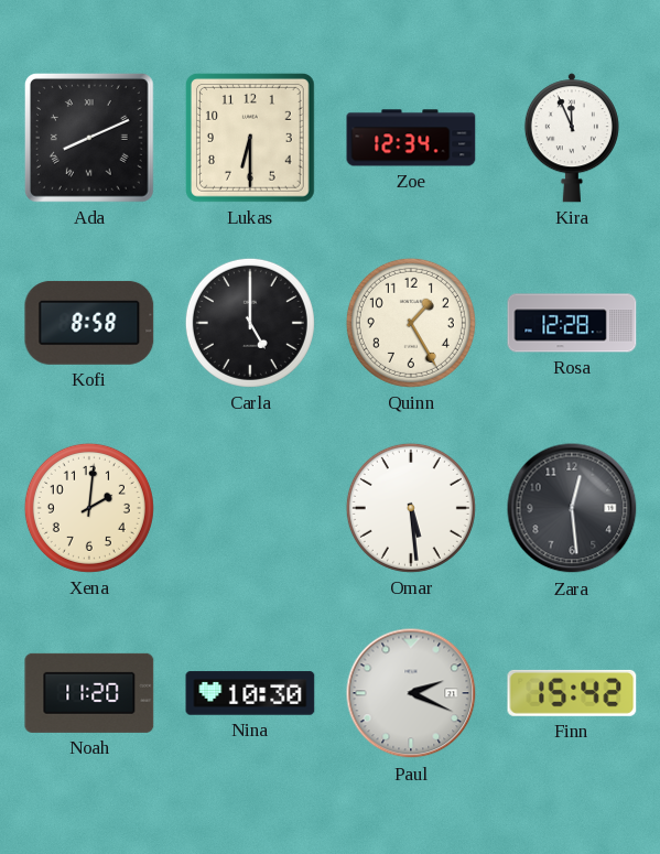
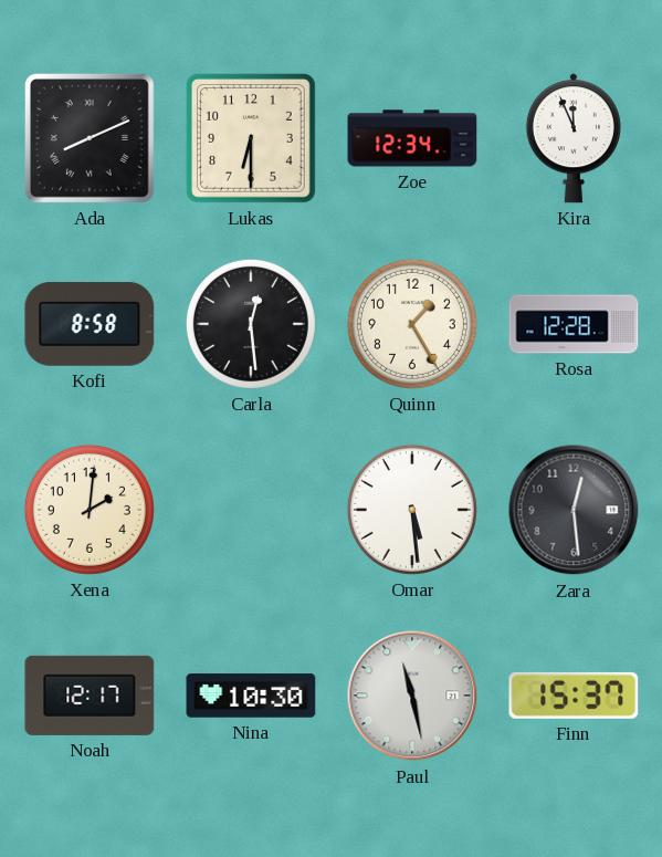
Carla: 5:00 -> 12:29 (251, 324)
Noah: 11:20 -> 12:17 (90, 696)
Paul: 2:19 -> 11:28 (412, 696)
Finn: 15:42 -> 15:37 (574, 696)
